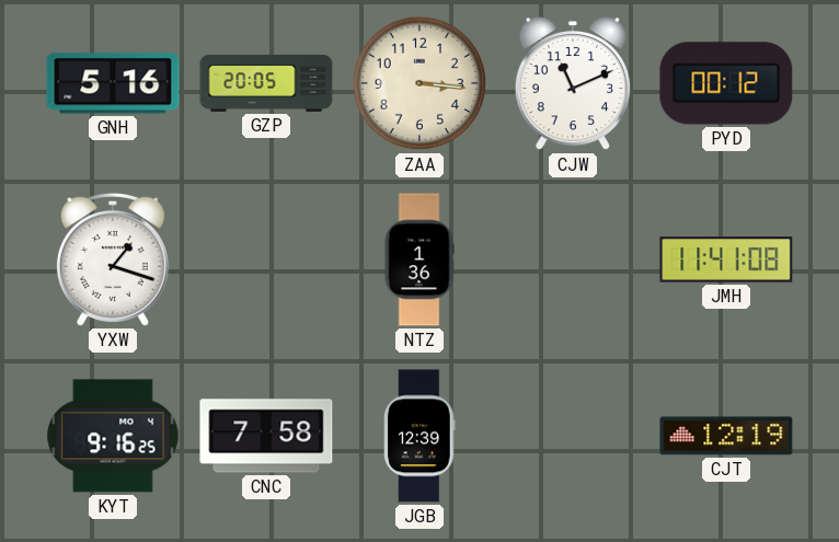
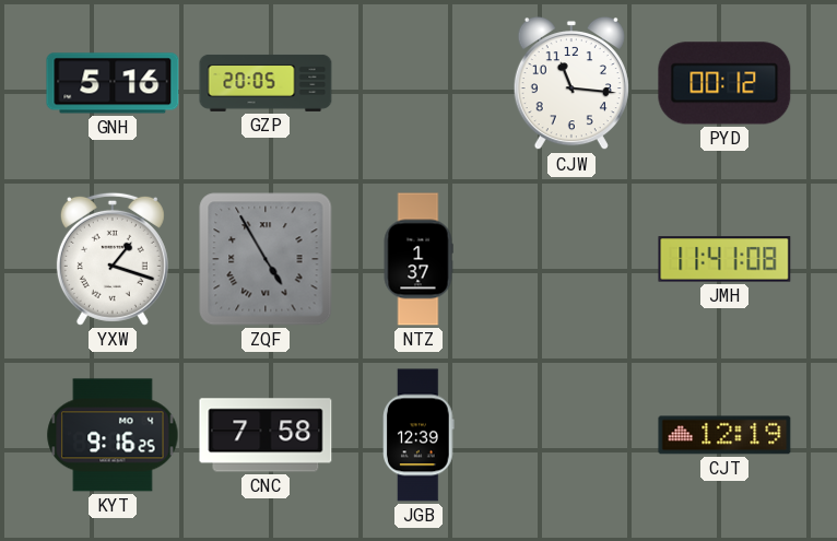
ZAA: 3:16 -> none (420, 83)
CJW: 11:11 -> 11:16 (571, 83)
ZQF: none -> 4:55 (266, 259)
NTZ: 1:36 -> 1:37 (418, 259)
